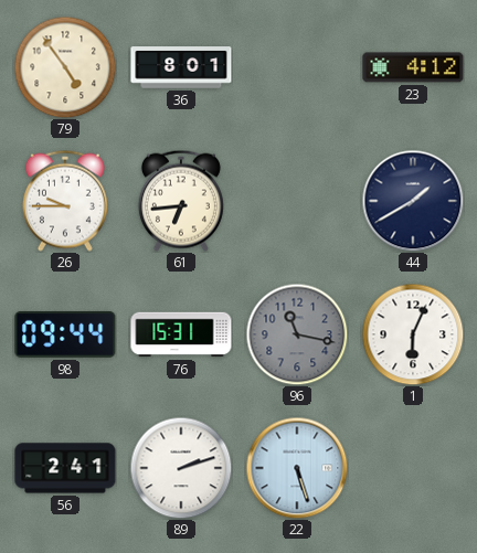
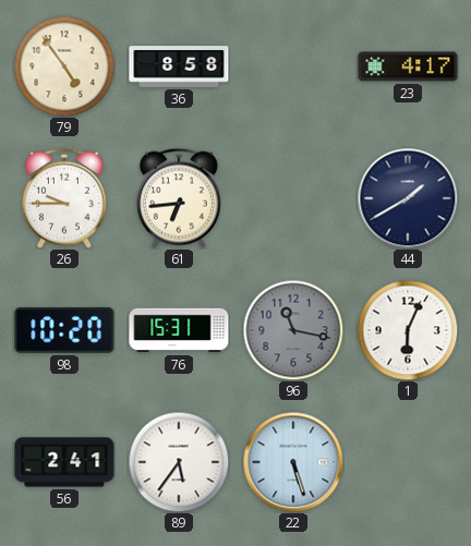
36: 8:01 -> 8:58 (179, 66)
23: 4:12 -> 4:17 (408, 66)
98: 09:44 -> 10:20 (64, 330)
89: 2:12 -> 5:36 (179, 462)
